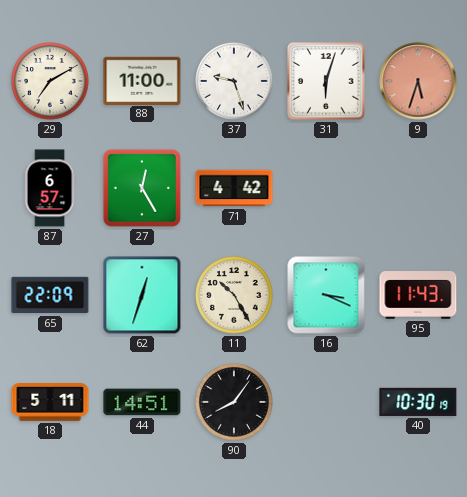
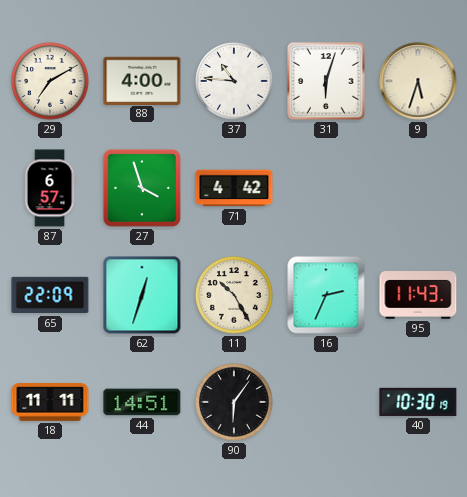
88: 11:00 -> 4:00 (142, 80)
37: 9:27 -> 10:46 (234, 81)
9 dial: salmon -> cream (418, 81)
27: 12:25 -> 3:57 (142, 188)
16: 3:19 -> 2:34 (326, 295)
18: 5:11 -> 11:11 (50, 403)
90: 8:06 -> 6:06 (234, 402)
